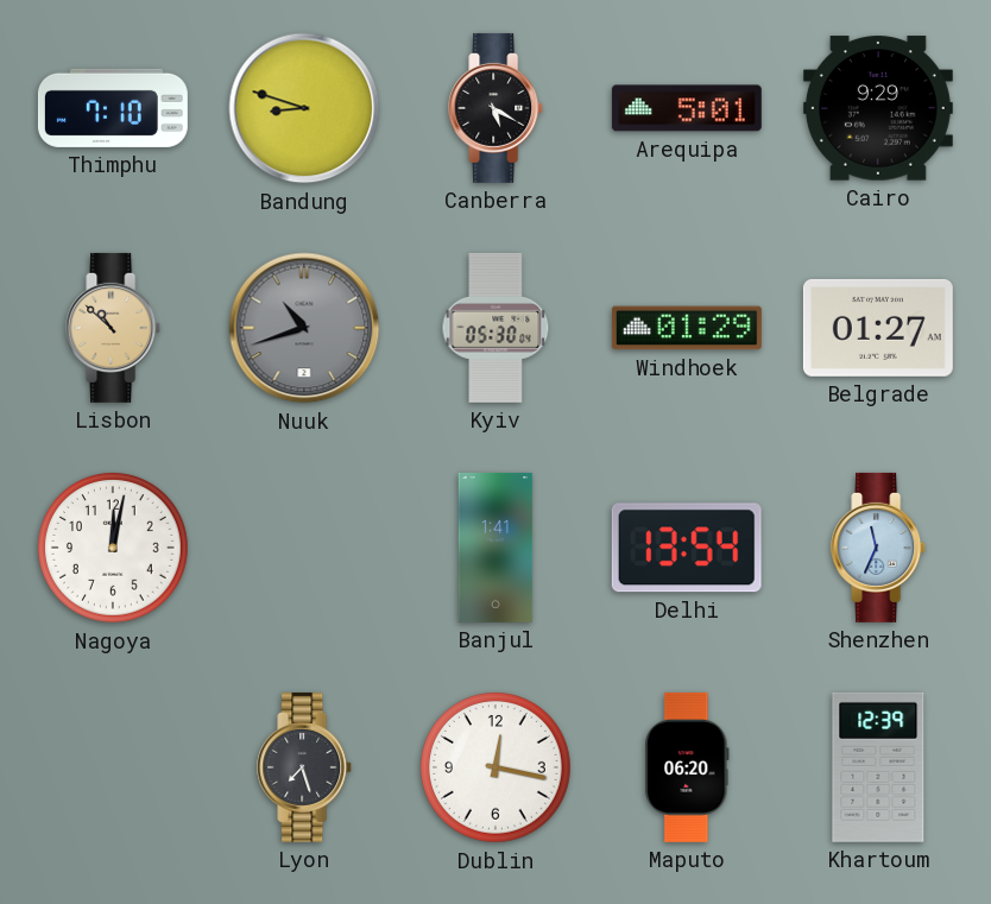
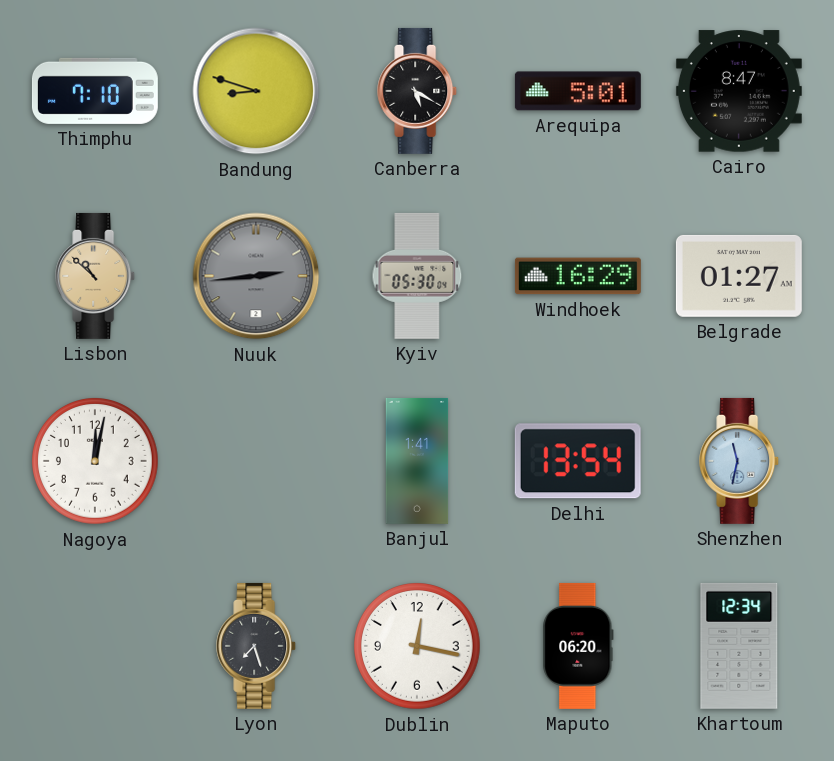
Cairo: 9:29 -> 8:47 (739, 91)
Nuuk: 10:42 -> 2:44 (256, 276)
Windhoek: 01:29 -> 16:29 (578, 276)
Shenzhen: 11:34 -> 11:32 (740, 461)
Khartoum: 12:39 -> 12:34 (739, 646)
